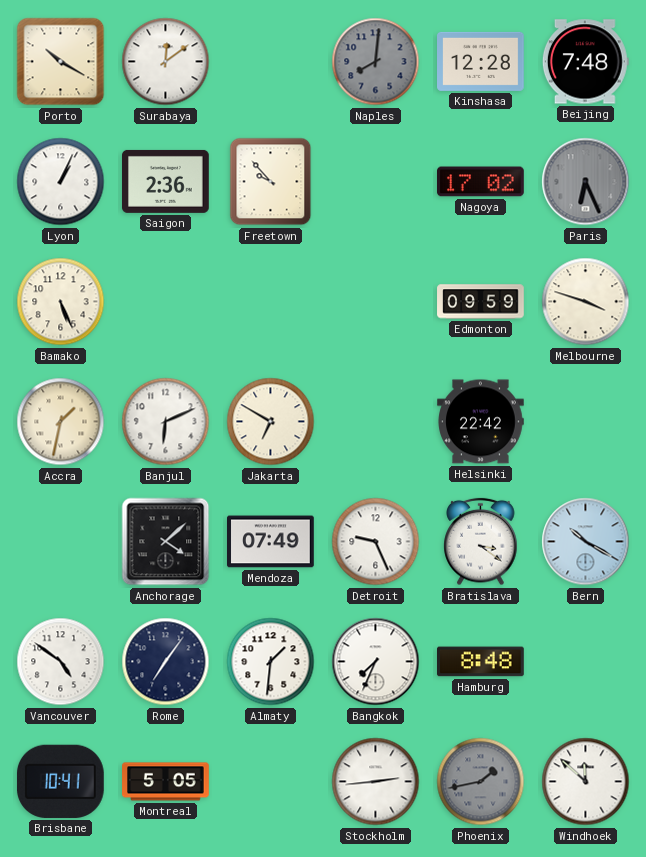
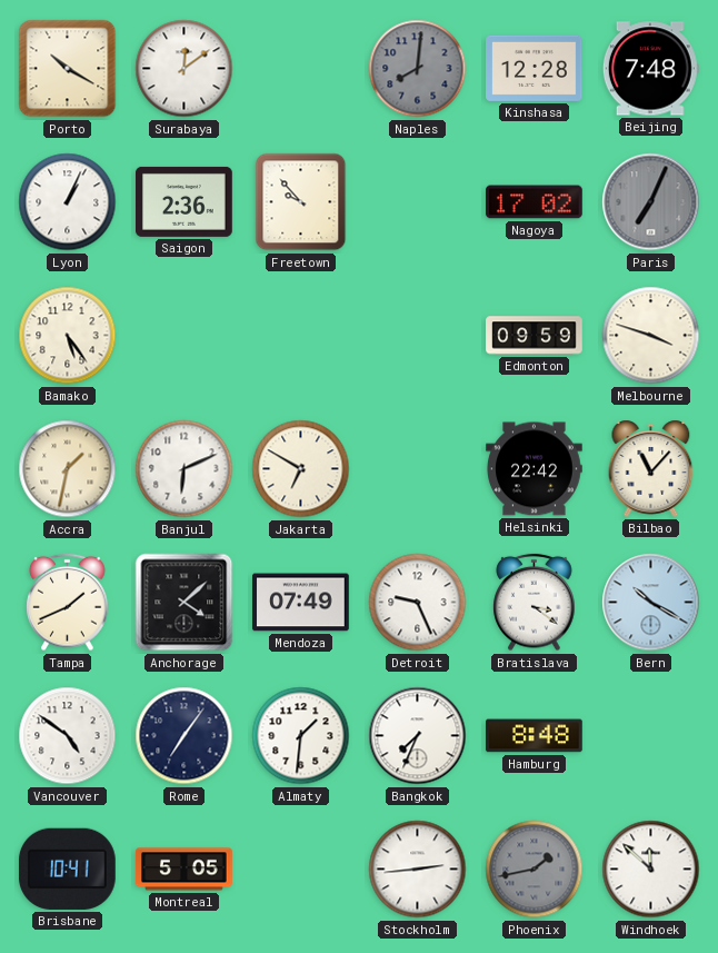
Paris: 6:26 -> 7:04 (651, 202)
Bamako: 5:26 -> 5:24 (68, 336)
Bilbao: none -> 11:07 (651, 468)
Tampa: none -> 1:41 (68, 603)
